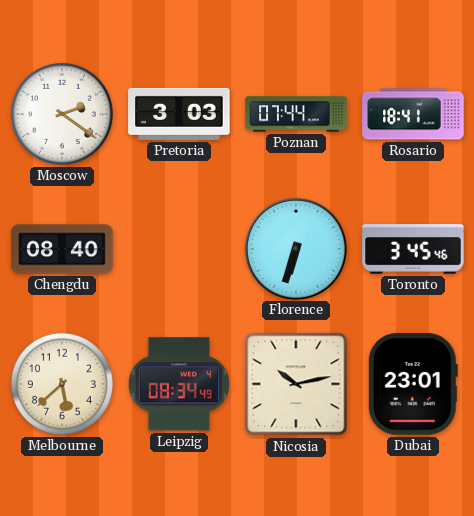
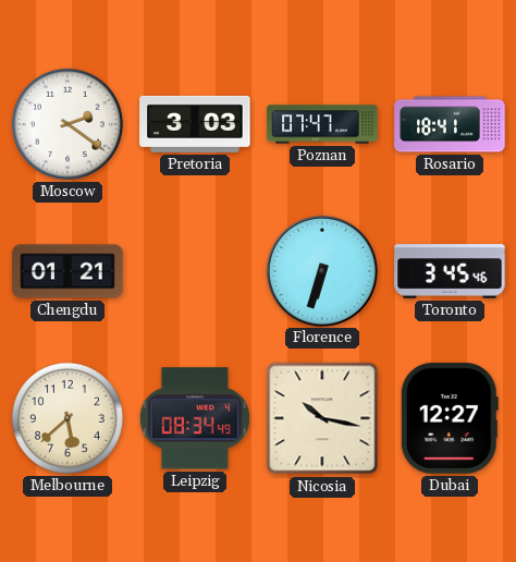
Poznan: 07:44 -> 07:47 (322, 124)
Chengdu: 08:40 -> 01:21 (67, 271)
Nicosia: 10:13 -> 10:17 (322, 418)
Dubai: 23:01 -> 12:27 (450, 418)
